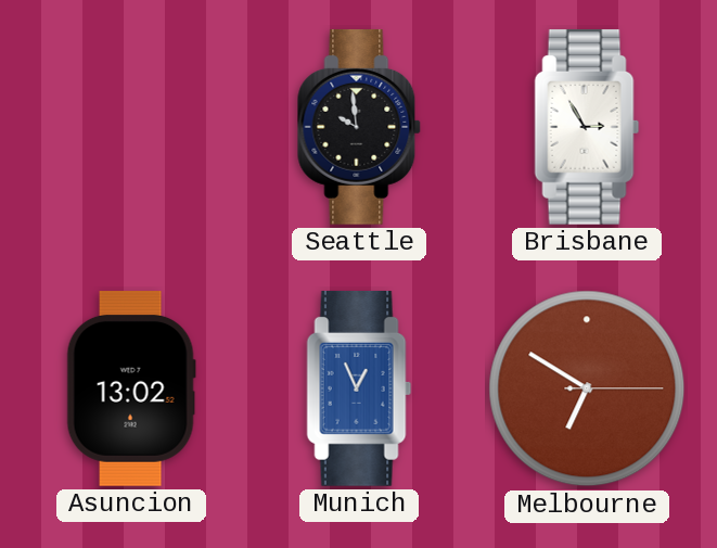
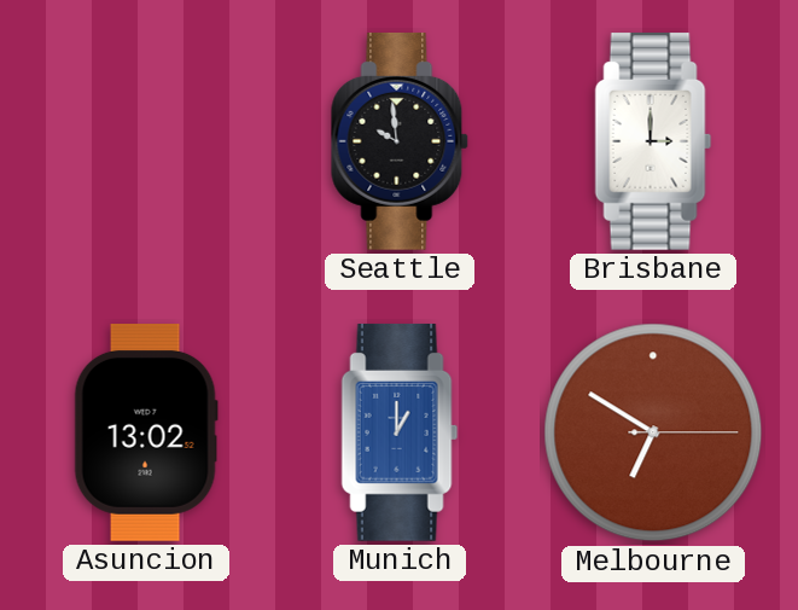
Brisbane: 2:55 -> 3:00 (653, 141)
Munich: 12:56 -> 1:00 (400, 432)
